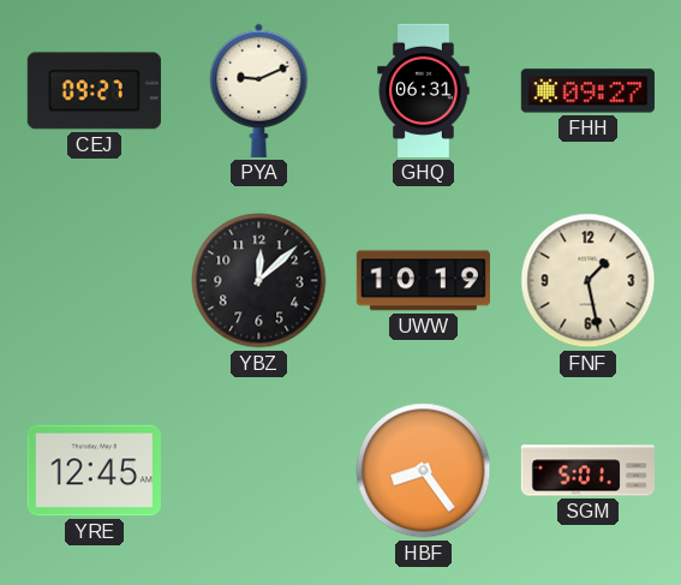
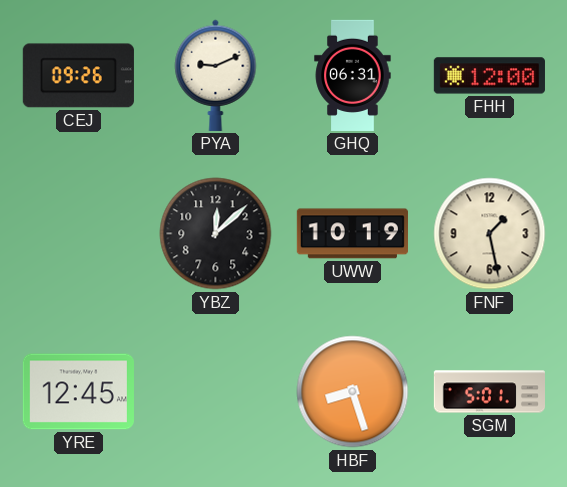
CEJ: 09:27 -> 09:26 (78, 76)
FHH: 09:27 -> 12:00 (489, 76)
HBF: 8:24 -> 8:27 (353, 392)
